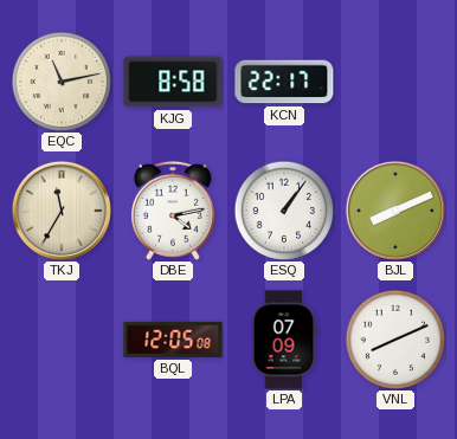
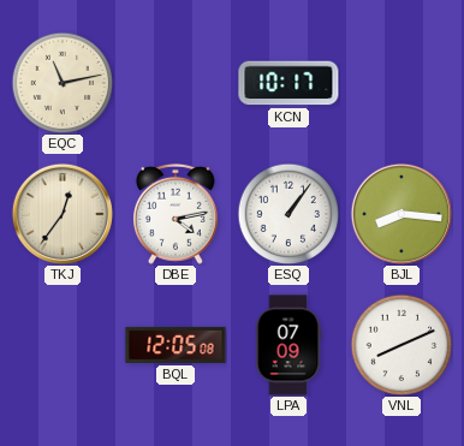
KJG: 8:58 -> none (173, 82)
KCN: 22:17 -> 10:17 (288, 83)
TKJ: 11:35 -> 12:36 (63, 214)
BJL: 8:11 -> 8:16 (401, 214)
